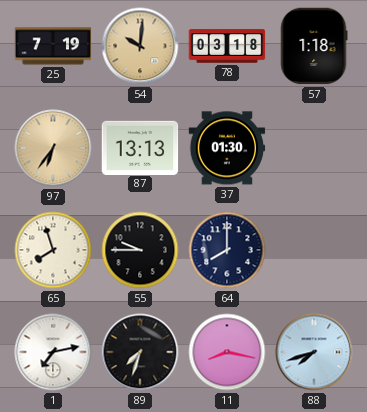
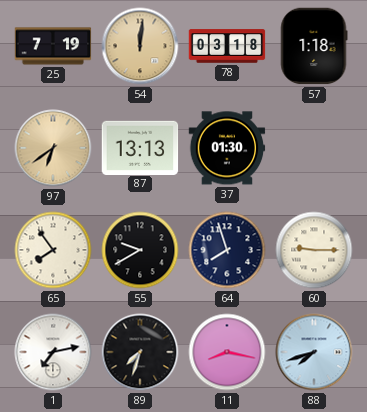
54: 10:01 -> 12:01 (140, 46)
97: 6:36 -> 6:39 (53, 148)
65: 7:57 -> 7:54 (53, 250)
55: 9:45 -> 9:40 (140, 250)
64: 8:00 -> 7:57 (227, 250)
60: none -> 9:15 (314, 250)
